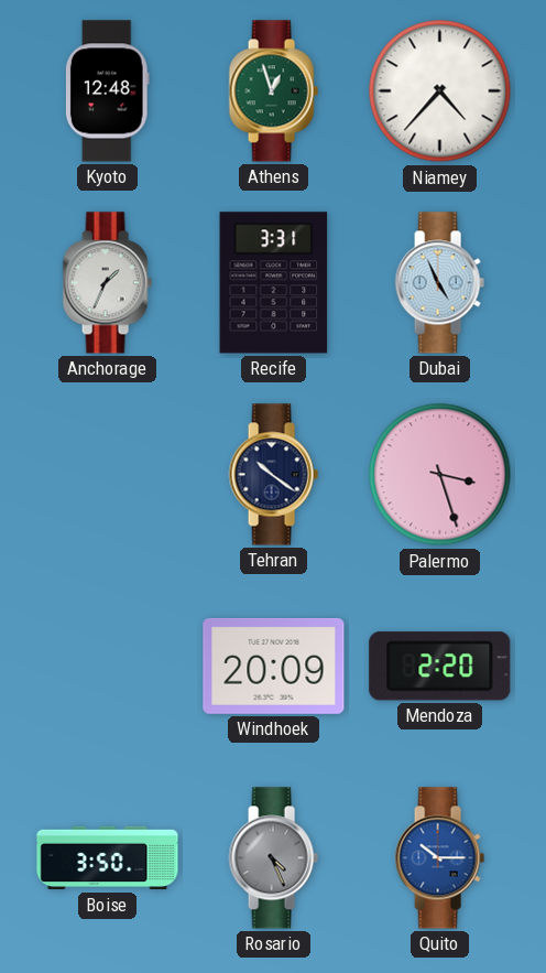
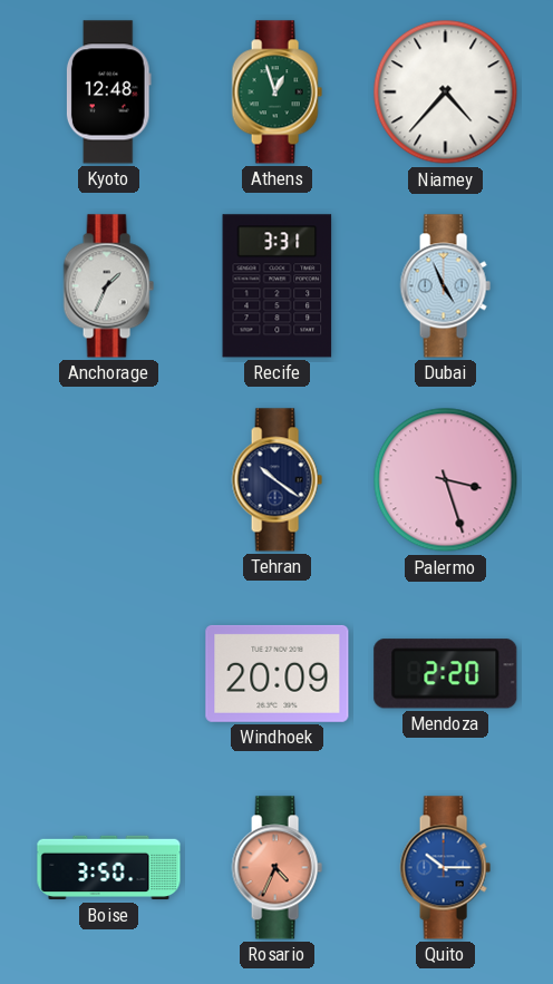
Rosario: 4:26 -> 4:34 (276, 868)
Rosario dial: grey -> salmon (276, 868)
